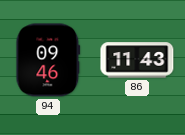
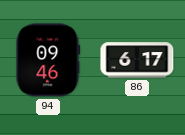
86: 11:43 -> 6:17 (137, 60)
